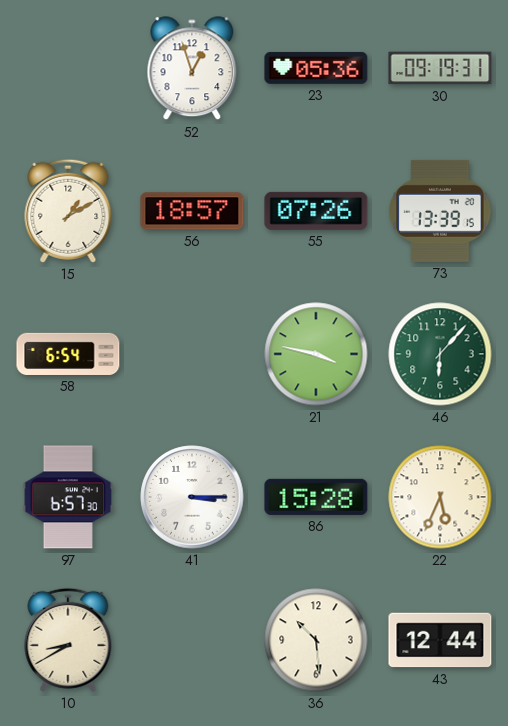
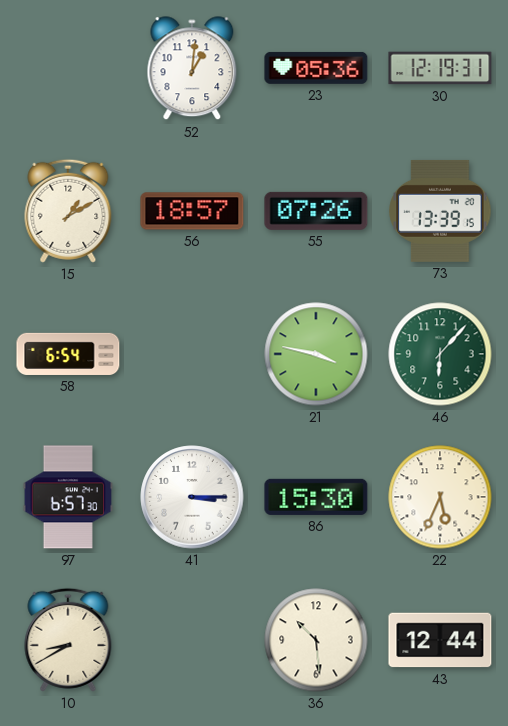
52: 12:57 -> 1:01 (192, 69)
30: 09:19 -> 12:19 (440, 68)
86: 15:28 -> 15:30 (316, 497)
